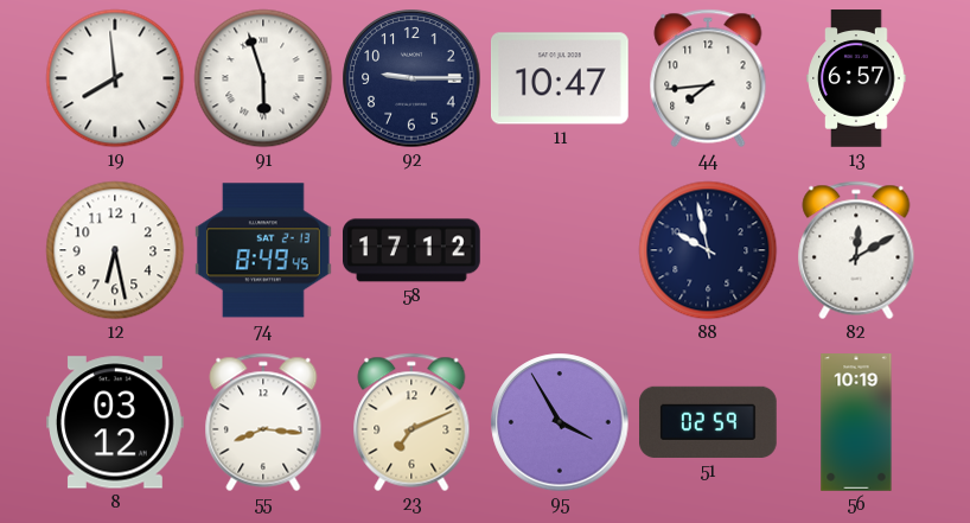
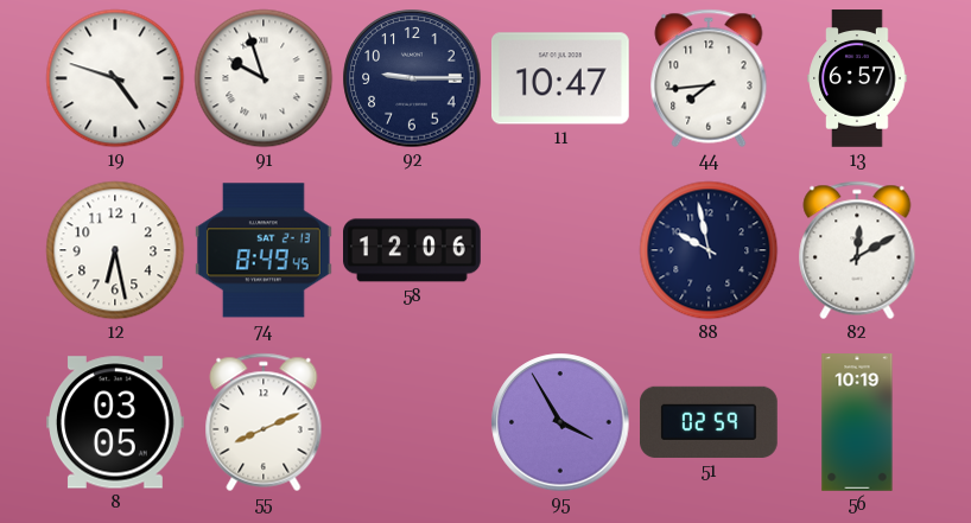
19: 7:59 -> 4:48 (115, 78)
91: 5:57 -> 9:57 (264, 78)
58: 17:12 -> 12:06 (413, 250)
8: 03:12 -> 03:05 (116, 422)
55: 8:16 -> 8:11 (264, 422)
23: 7:11 -> none (411, 422)
